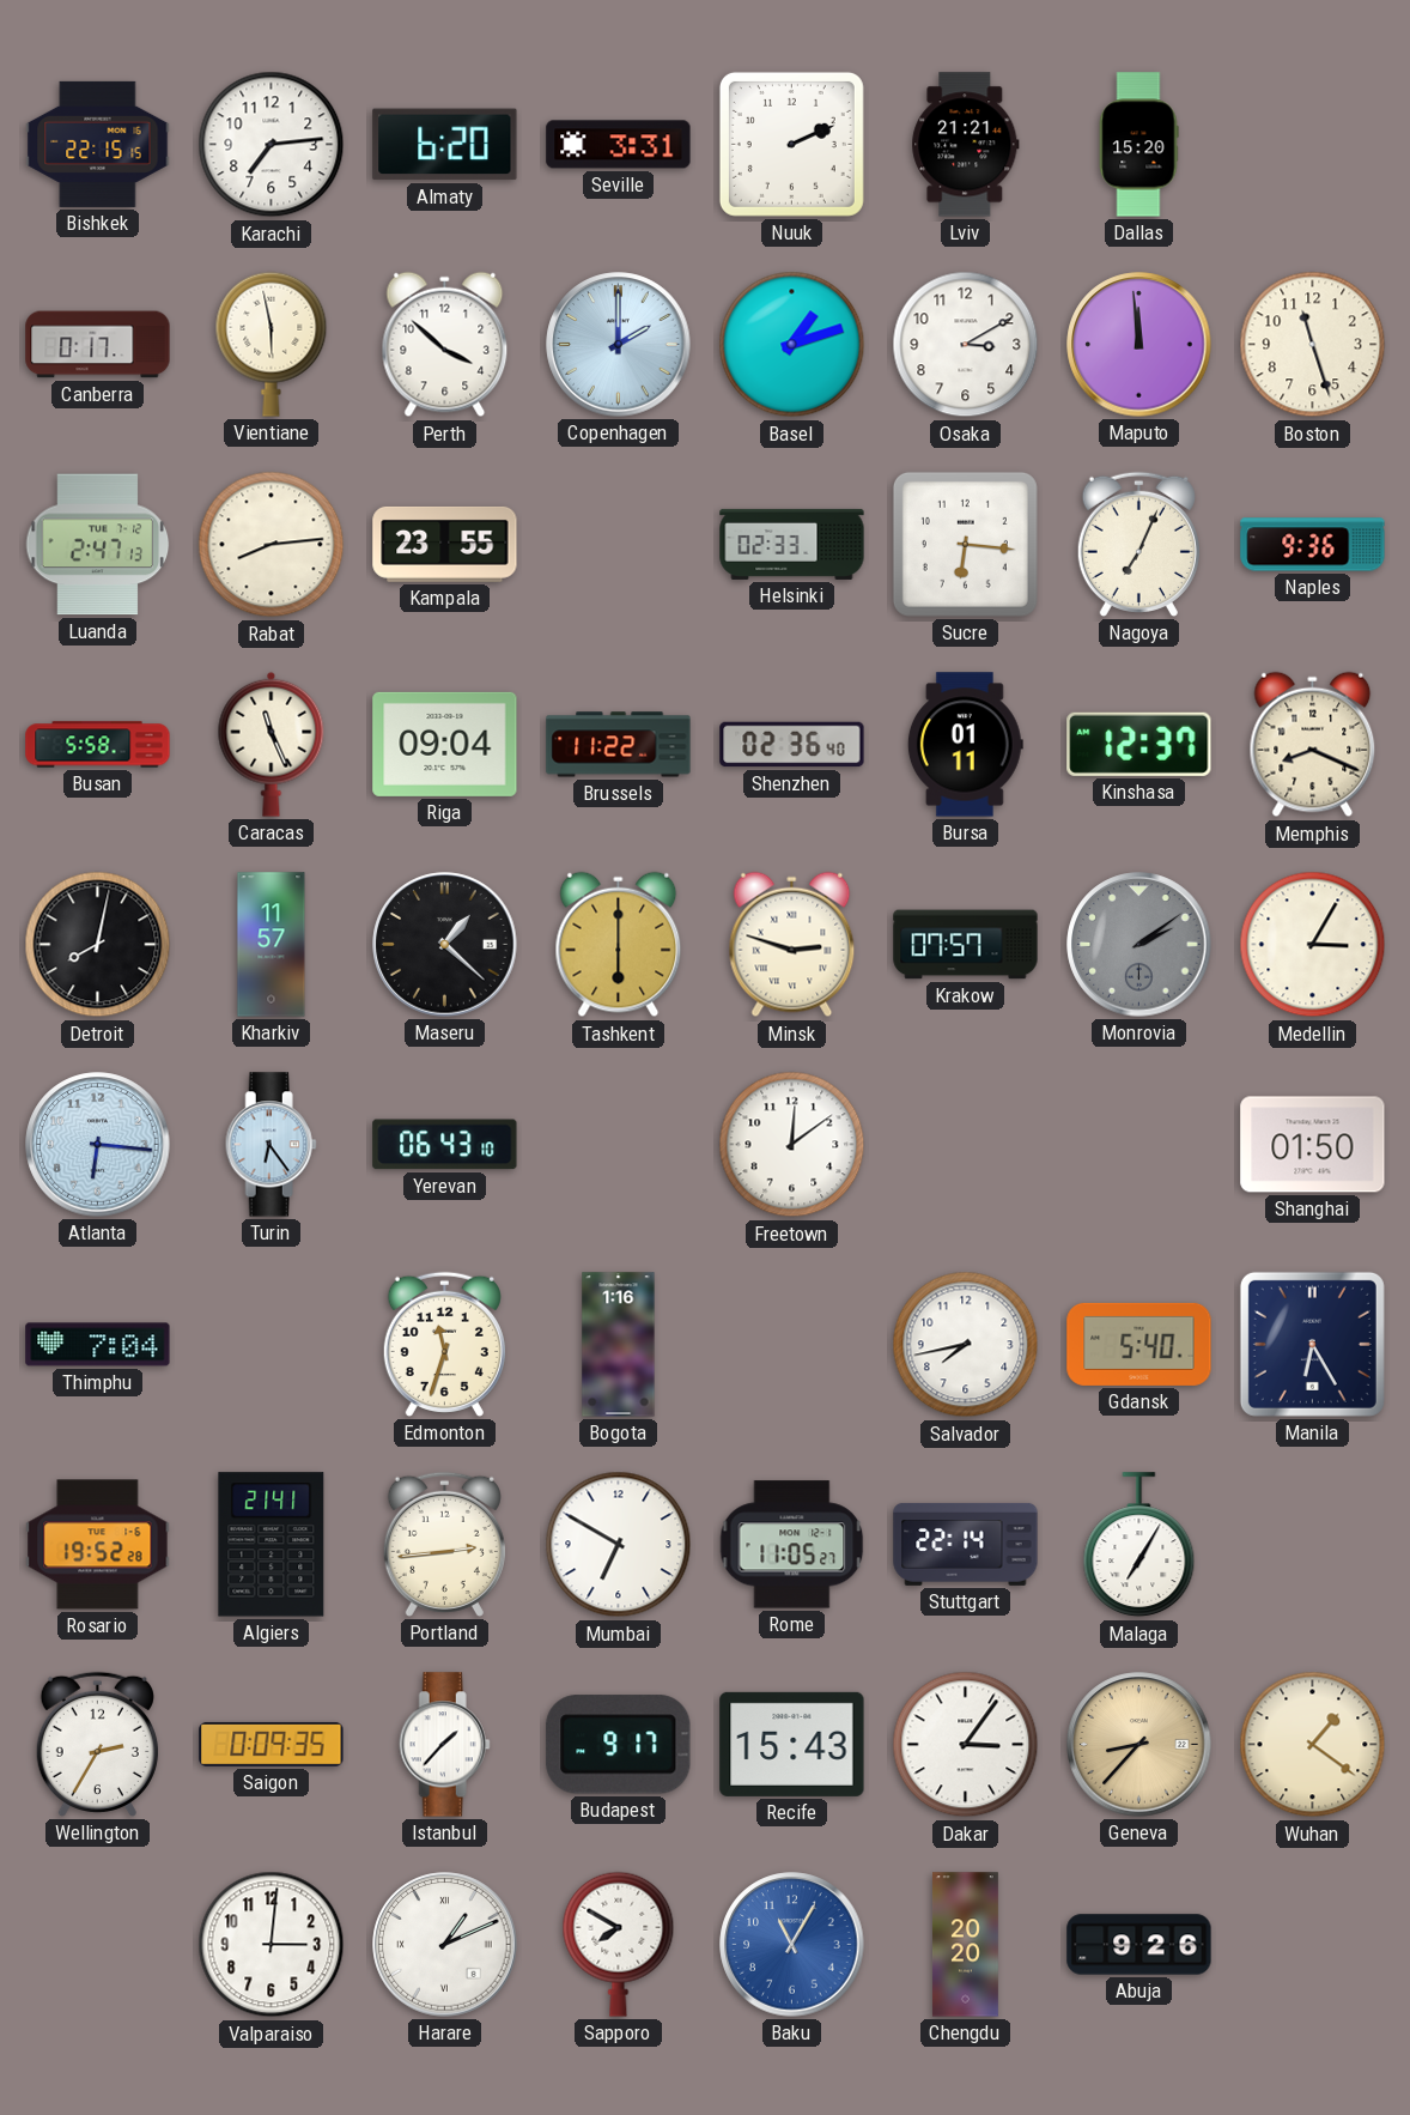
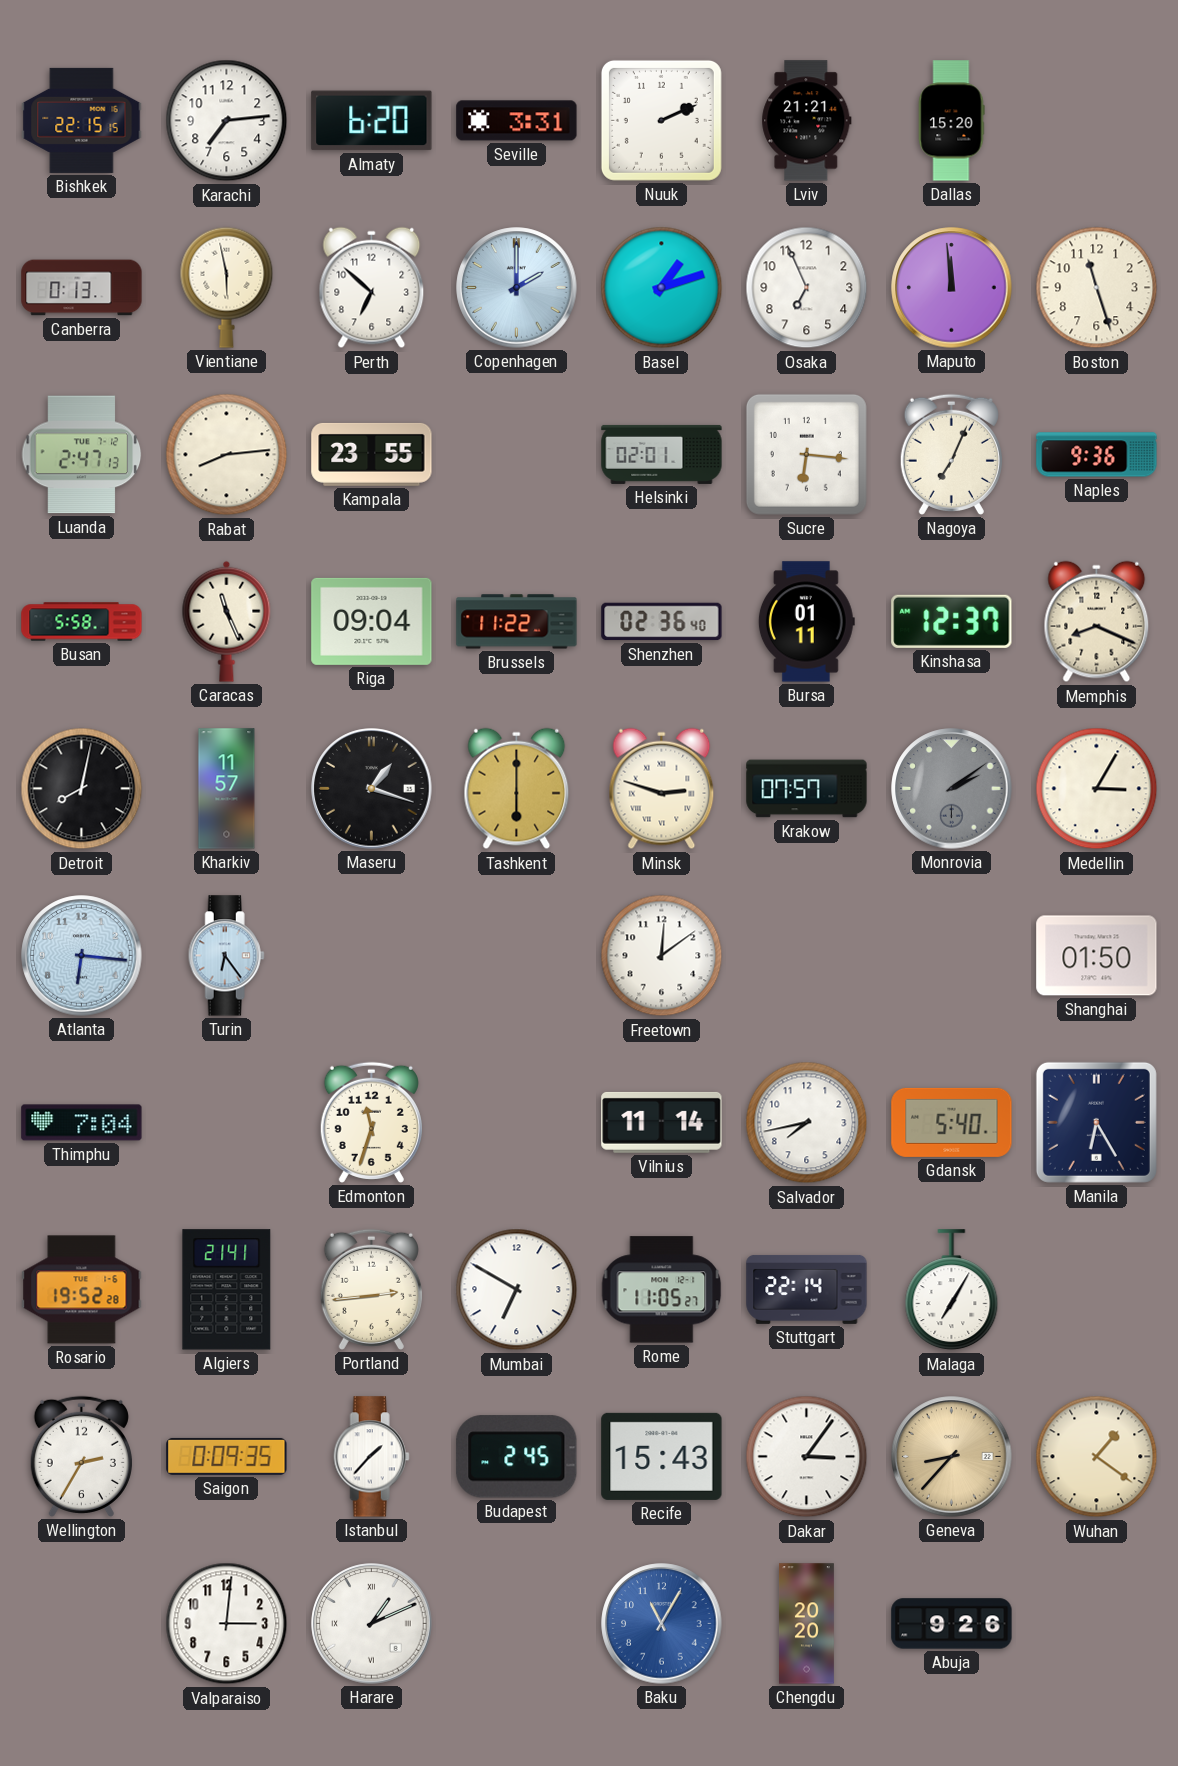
Canberra: 0:17 -> 0:13 (82, 288)
Perth: 3:52 -> 6:52 (372, 288)
Osaka: 3:10 -> 6:56 (807, 288)
Helsinki: 02:33 -> 02:01 (662, 454)
Maseru: 1:22 -> 1:18 (372, 789)
Yerevan: 06:43 -> none (445, 1145)
Bogota: 1:16 -> none (619, 1345)
Vilnius: none -> 11:14 (662, 1122)
Budapest: 9:17 -> 2:45 (517, 1457)
Sapporo: 7:50 -> none (619, 1944)
